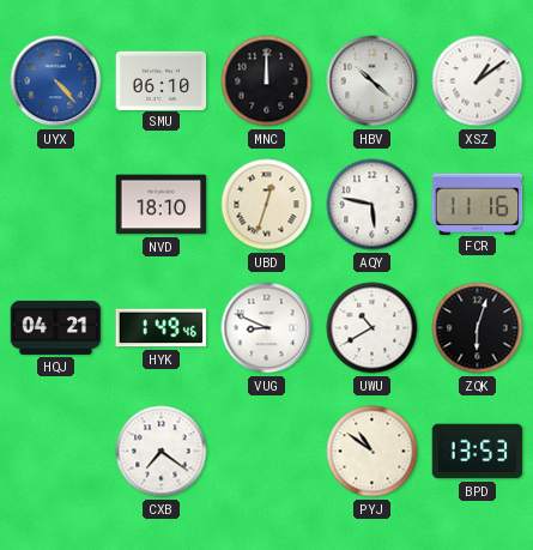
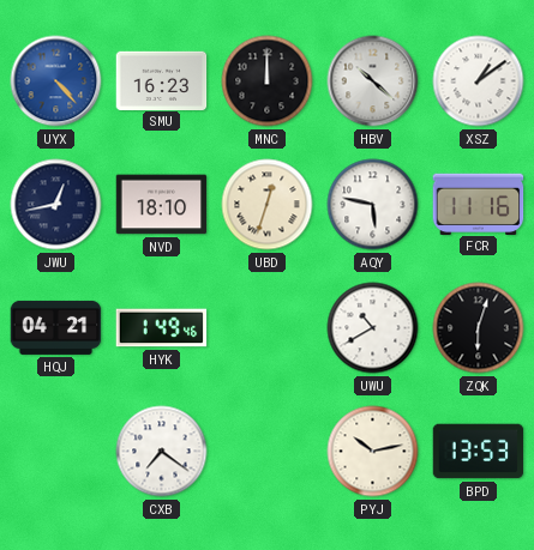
SMU: 06:10 -> 16:23 (162, 80)
JWU: none -> 12:43 (56, 205)
VUG: 8:49 -> none (267, 328)
PYJ: 10:51 -> 10:13 (373, 452)
